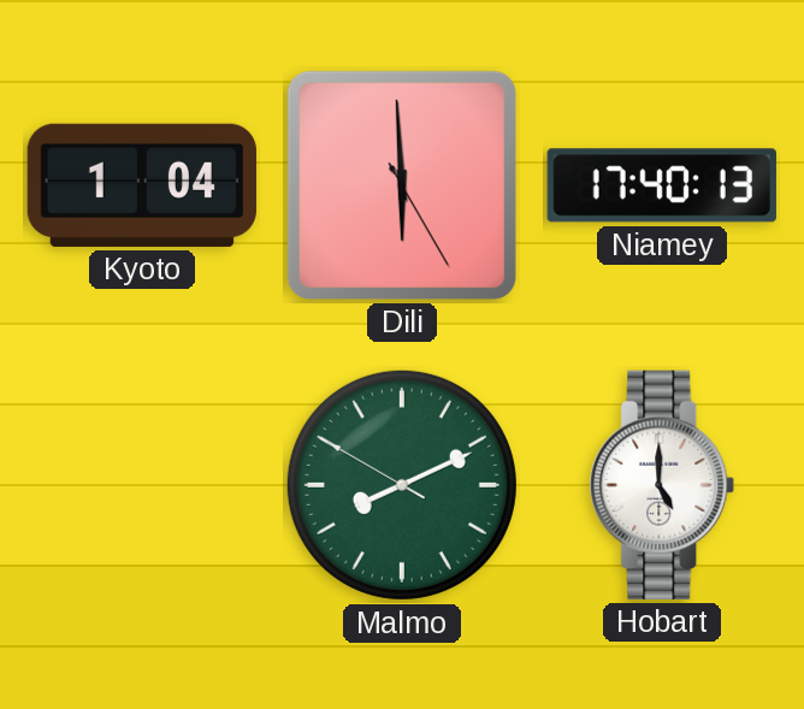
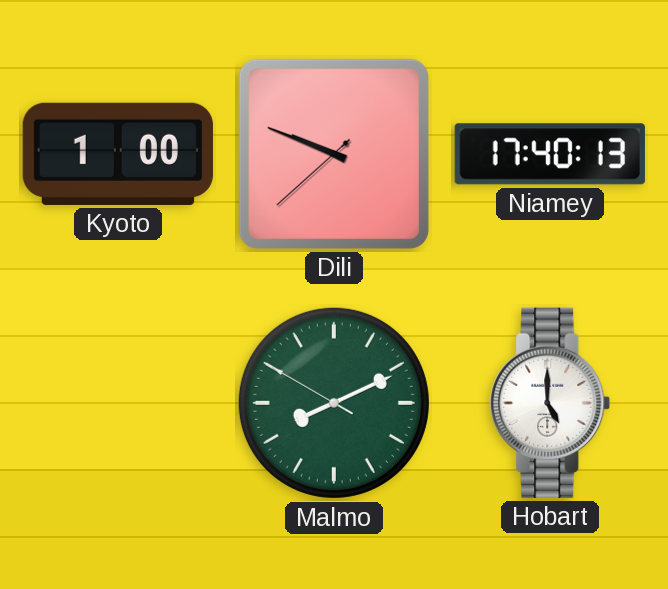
Kyoto: 1:04 -> 1:00 (118, 154)
Dili: 5:59 -> 9:48 (334, 154)
